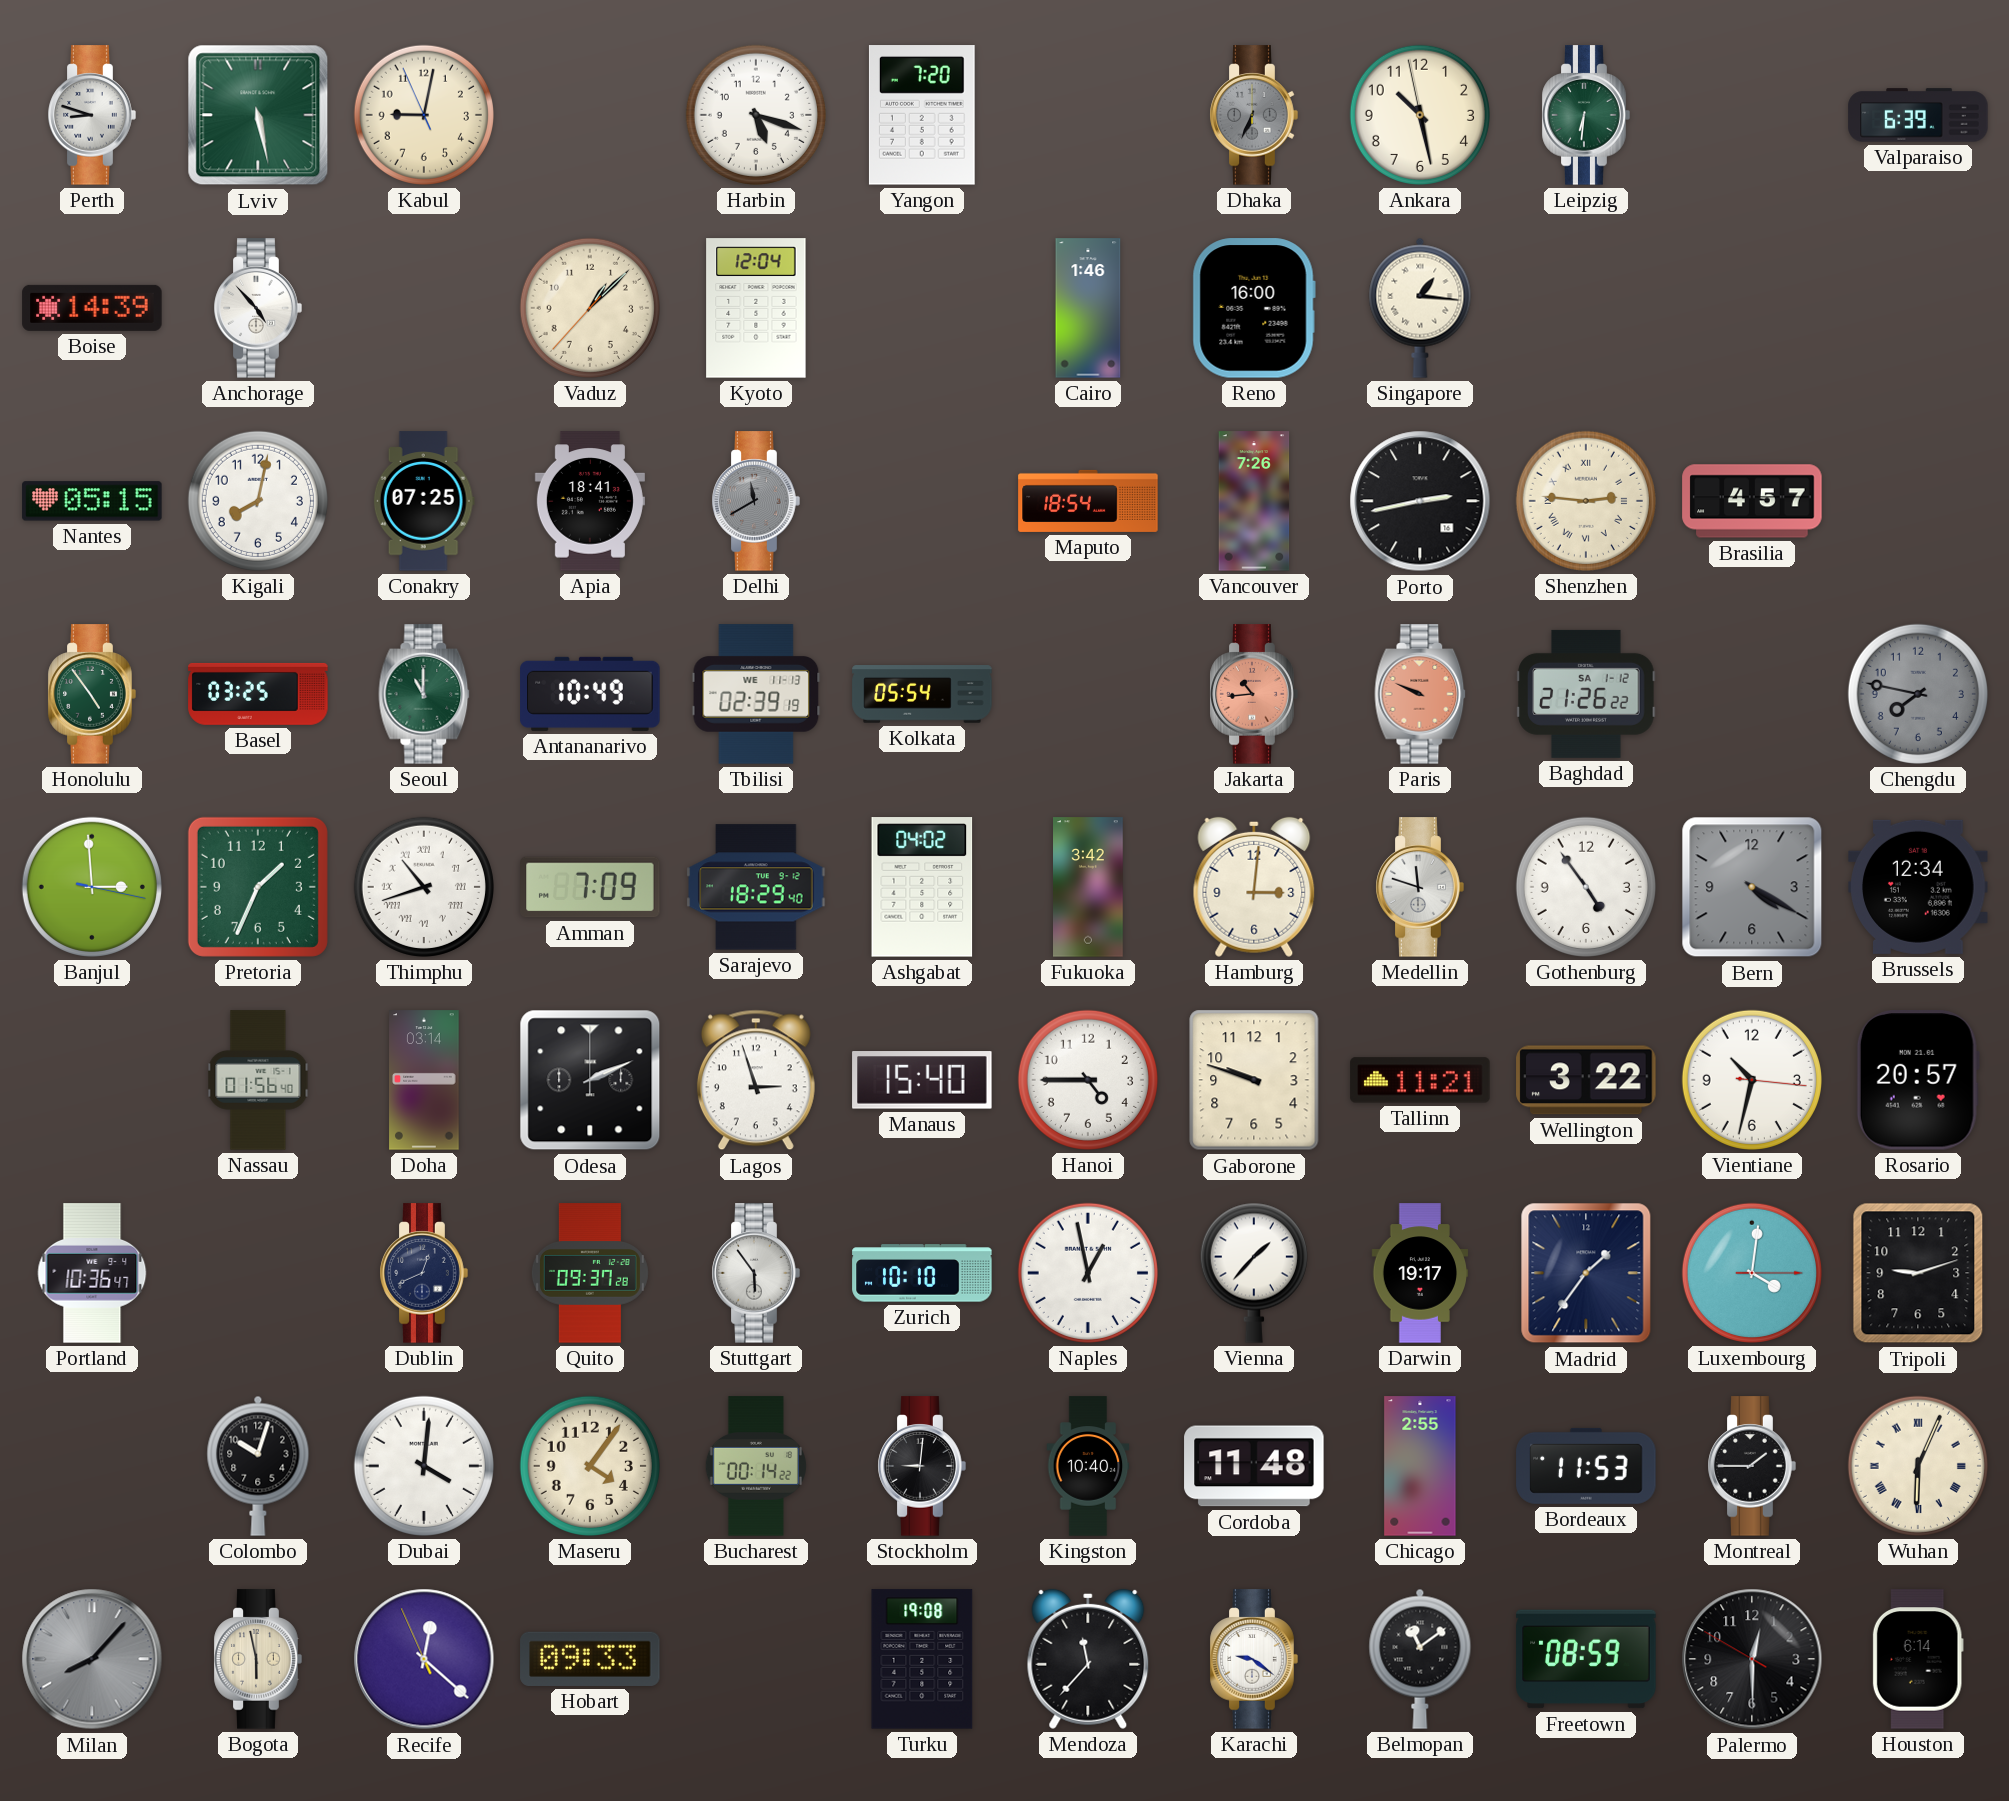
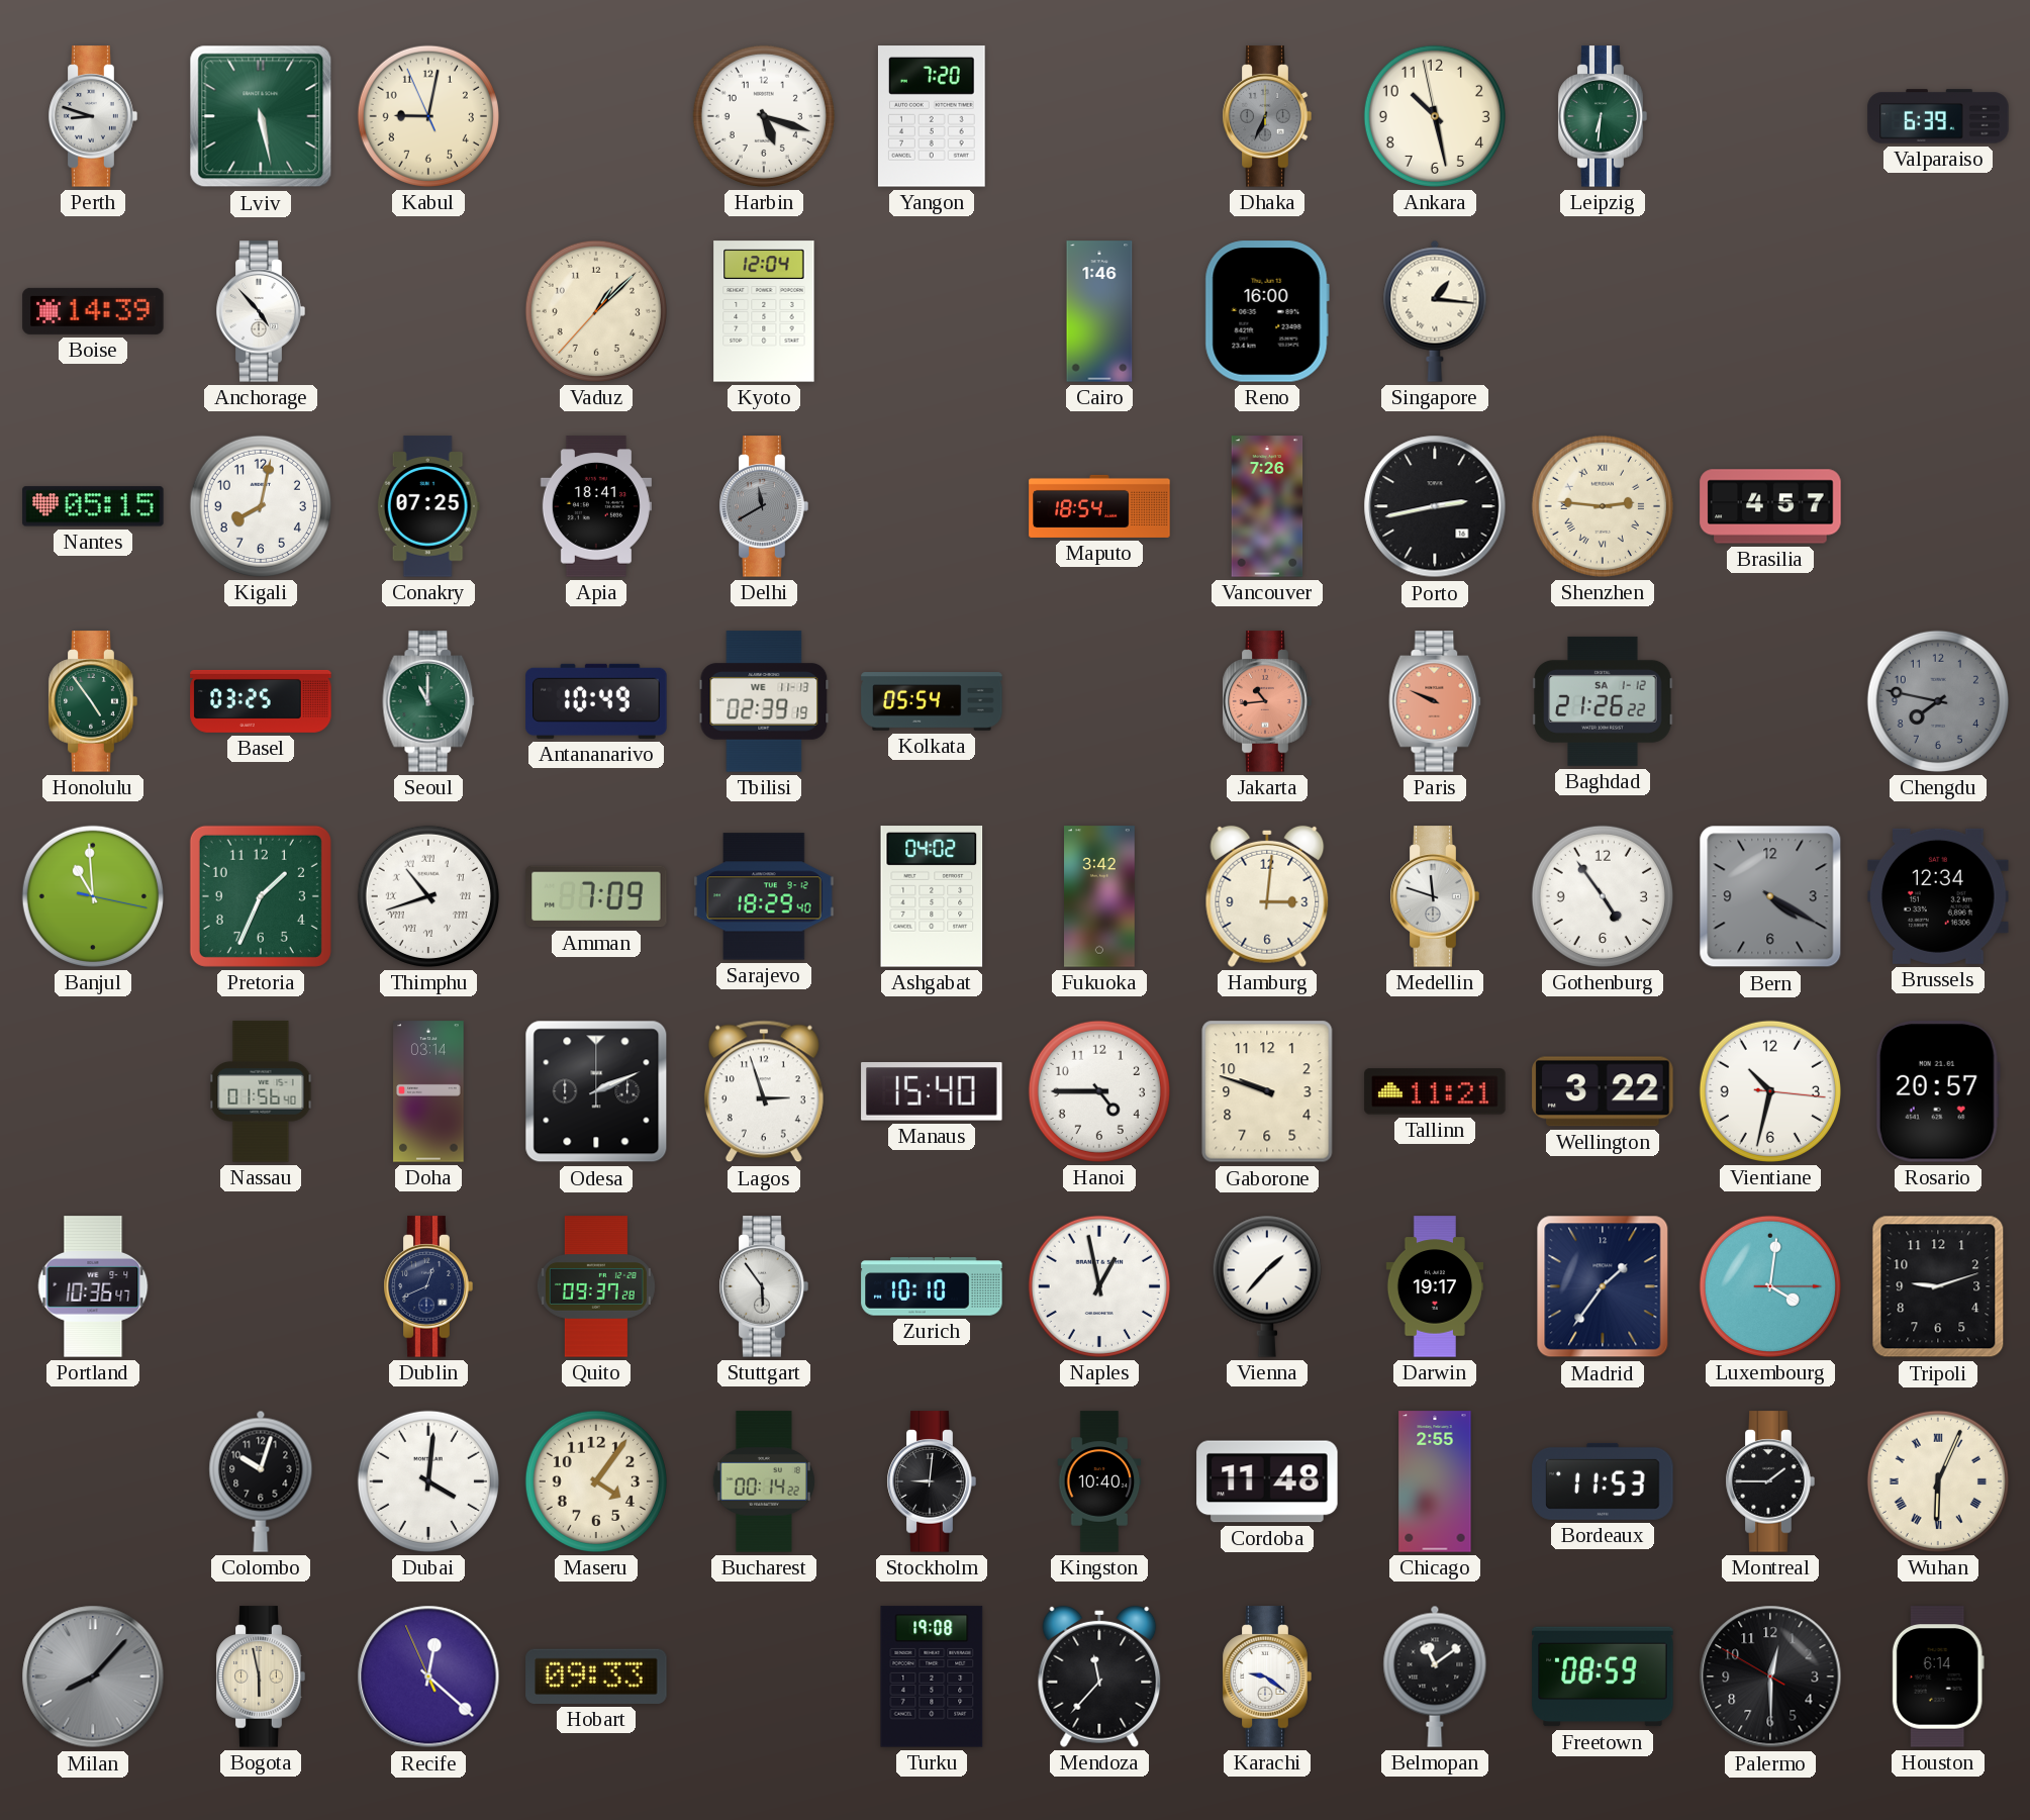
Banjul: 2:59 -> 10:59 (93, 896)
